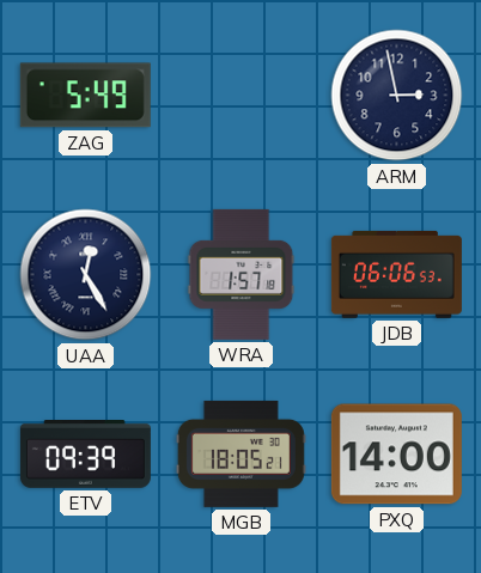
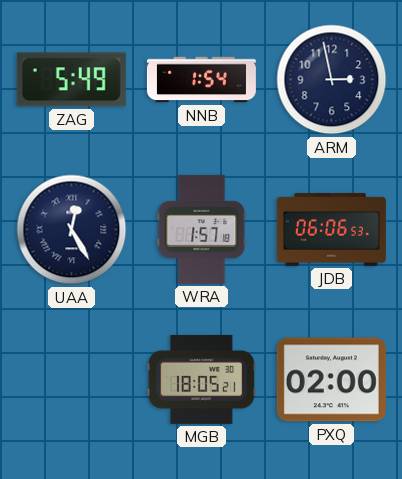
NNB: none -> 1:54 (201, 80)
ETV: 09:39 -> none (85, 455)
PXQ: 14:00 -> 02:00 (331, 380)
